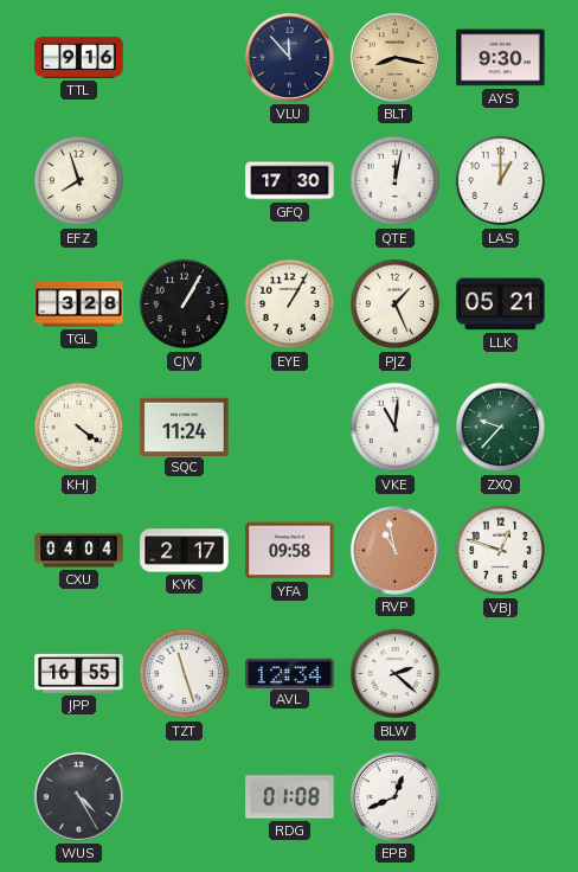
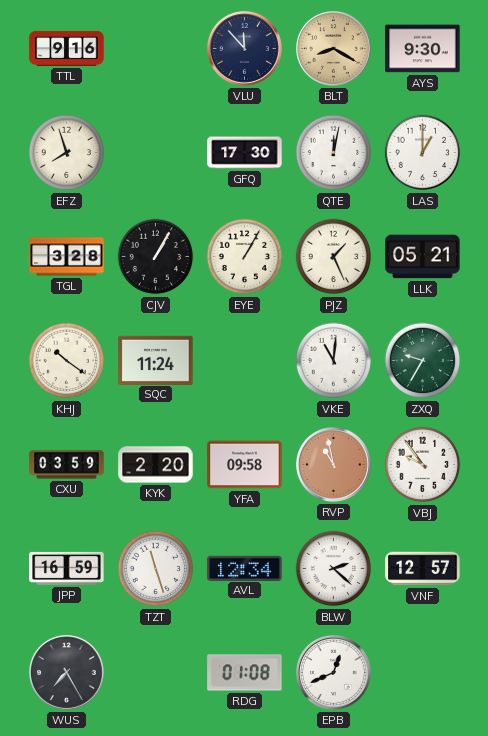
BLT: 8:17 -> 8:20 (333, 48)
KHJ: 4:21 -> 10:21 (67, 361)
ZXQ: 9:37 -> 9:35 (423, 361)
CXU: 04:04 -> 03:59 (67, 465)
KYK: 2:17 -> 2:20 (156, 465)
VBJ: 12:48 -> 9:54 (423, 465)
JPP: 16:55 -> 16:59 (67, 568)
VNF: none -> 12:57 (423, 569)
WUS: 4:25 -> 7:25 (66, 672)
